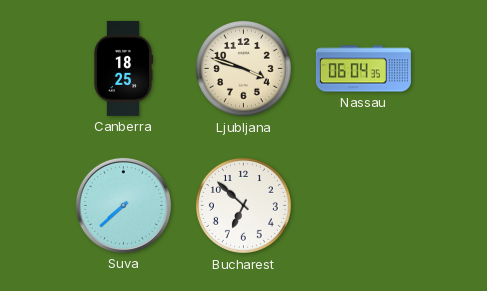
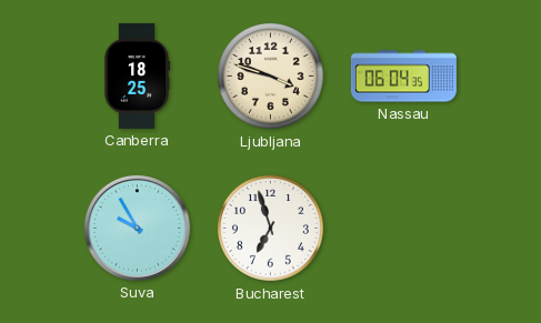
Suva: 7:38 -> 9:55 (137, 228)
Bucharest: 6:52 -> 6:57 (270, 228)
